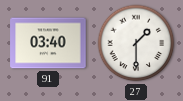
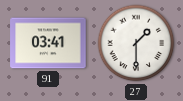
91: 03:40 -> 03:41 (48, 43)
